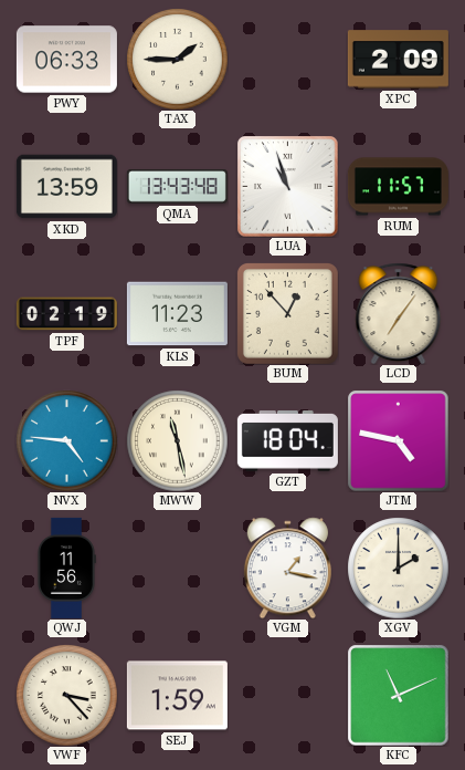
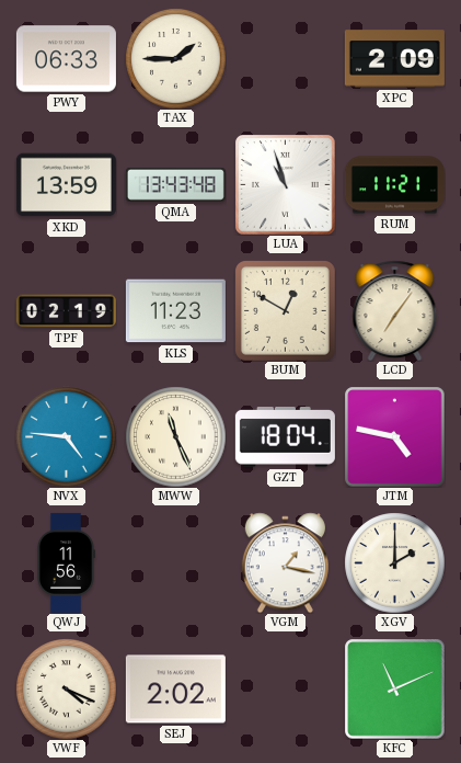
RUM: 11:57 -> 11:21 (394, 185)
BUM: 12:53 -> 12:50 (286, 311)
MWW: 11:28 -> 11:26 (175, 436)
VWF: 3:23 -> 4:19 (66, 688)
SEJ: 1:59 -> 2:02 (175, 690)
